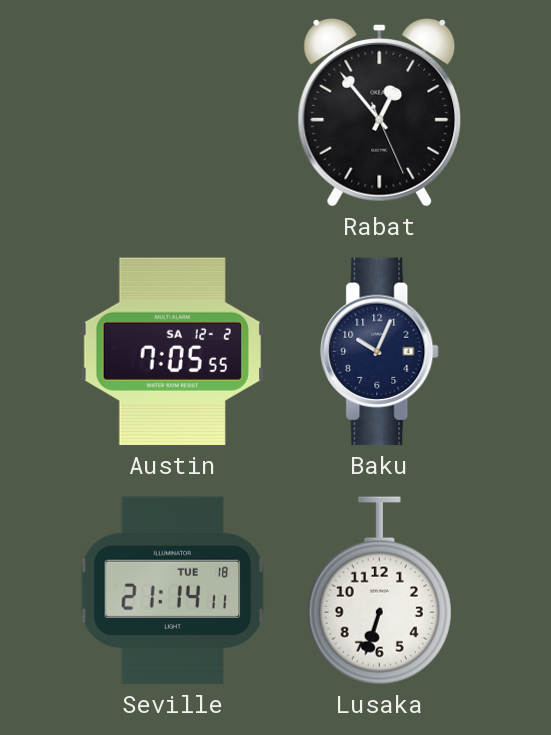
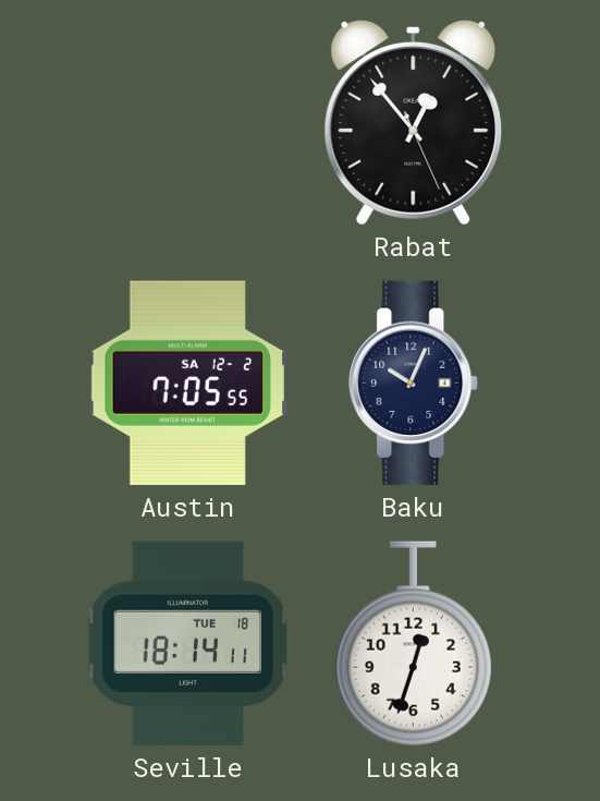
Seville: 21:14 -> 18:14 (188, 644)
Lusaka: 6:33 -> 12:33 (413, 644)
